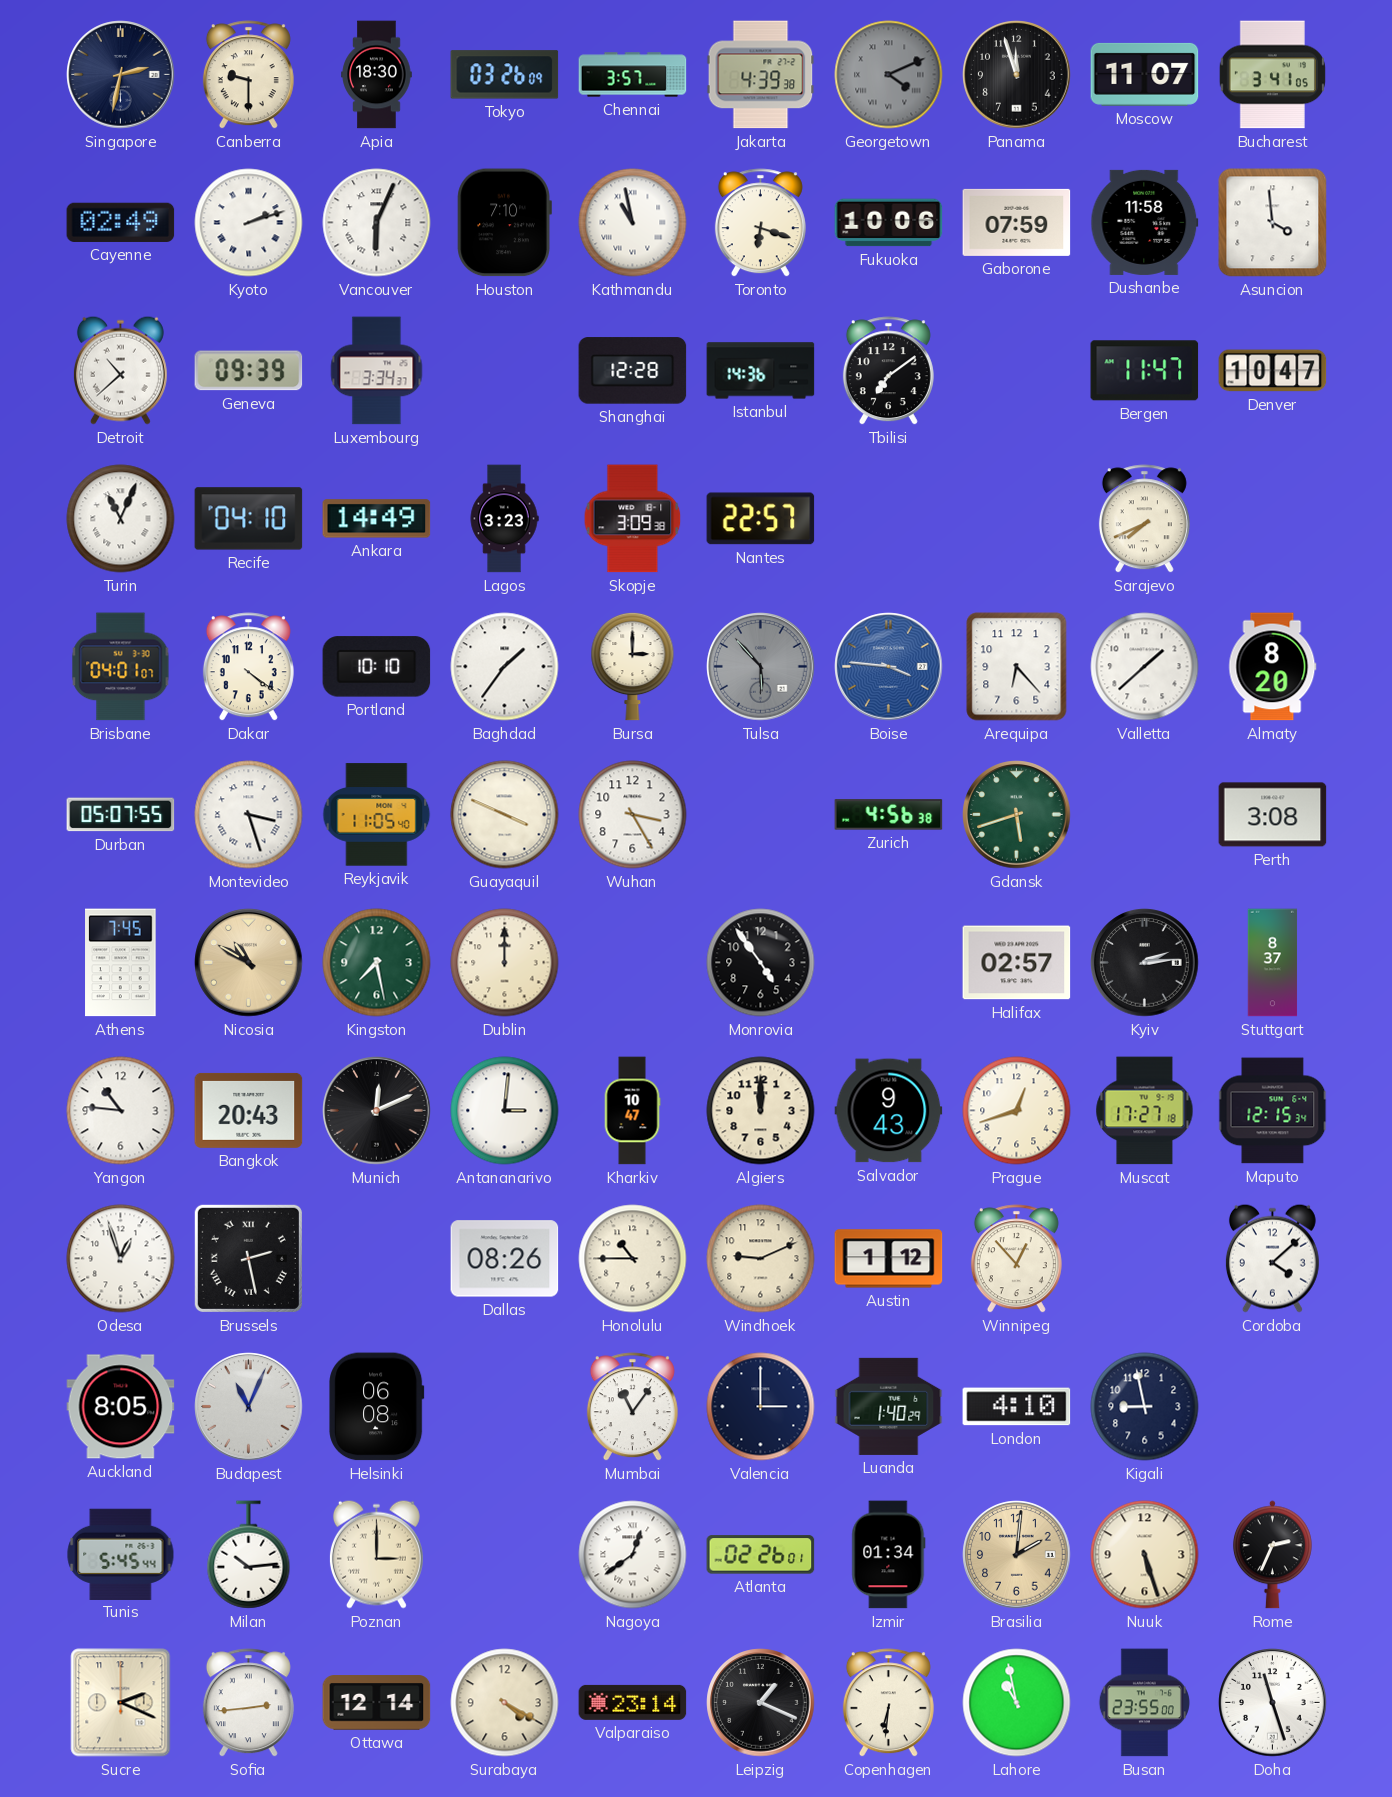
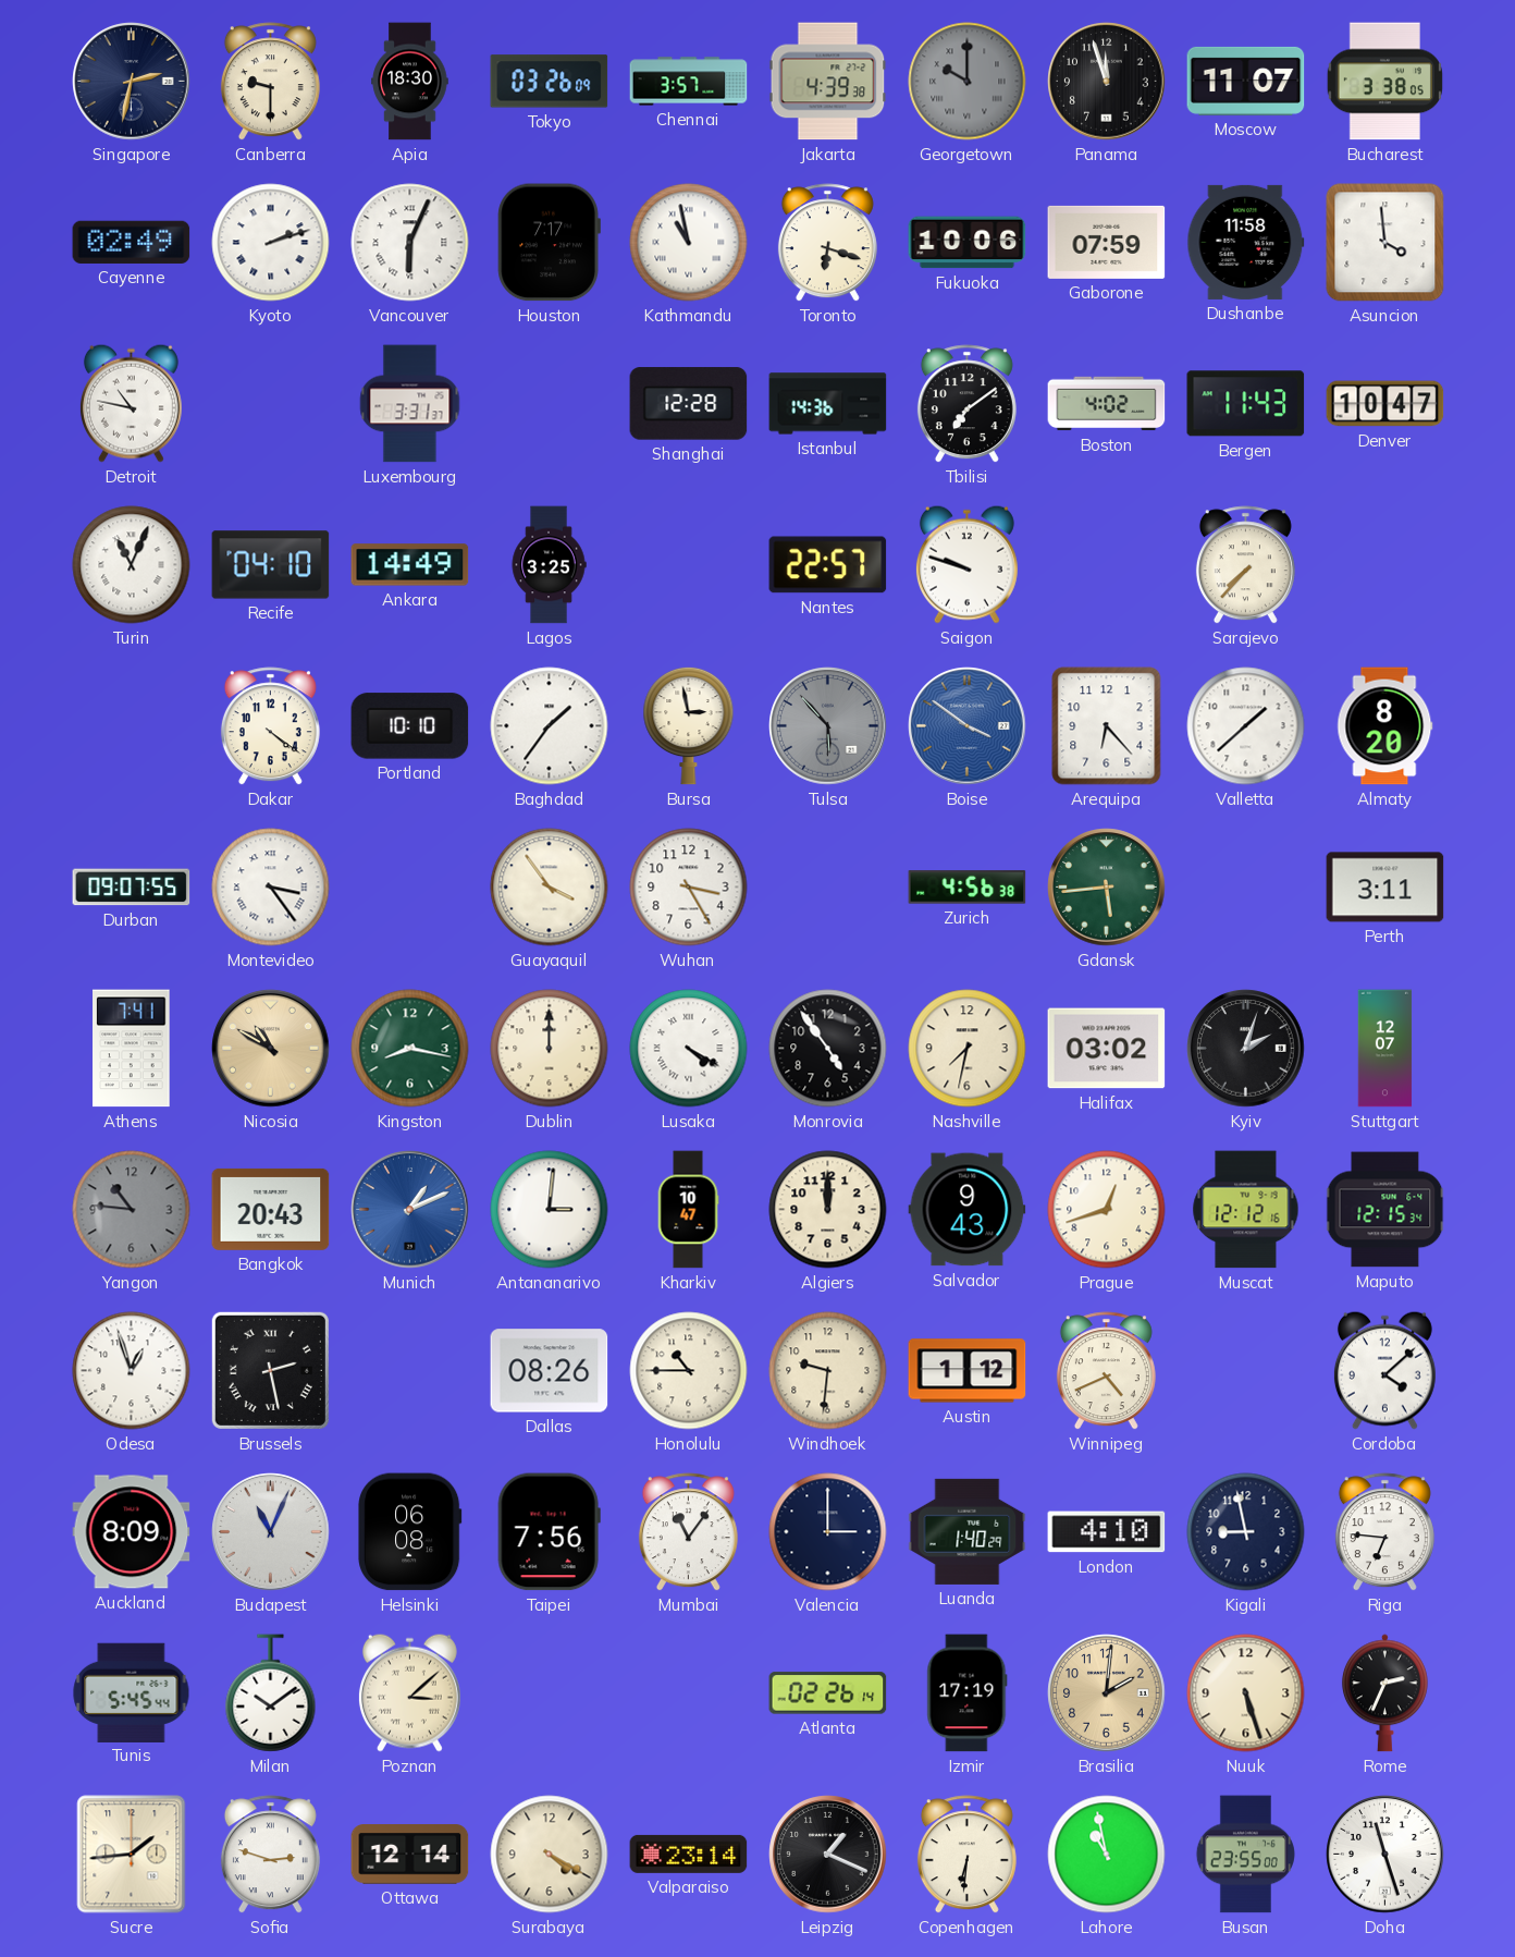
Georgetown: 4:11 -> 10:00 (968, 82)
Bucharest: 3:41 -> 3:38 (1384, 82)
Houston: 7:10 -> 7:17 (549, 243)
Detroit: 10:38 -> 10:47 (131, 403)
Geneva: 09:39 -> none (249, 371)
Luxembourg: 3:34 -> 3:31 (410, 404)
Boston: none -> 4:02 (1107, 404)
Bergen: 11:47 -> 11:43 (1246, 404)
Lagos: 3:23 -> 3:25 (549, 565)
Skopje: 3:09 -> none (633, 519)
Saigon: none -> 9:48 (966, 564)
Sarajevo: 7:41 -> 7:37 (1245, 565)
Brisbane: 04:01 -> none (121, 667)
Bursa: 3:00 -> 2:58 (689, 725)
Boise: 3:46 -> 3:51 (968, 726)
Durban: 05:07 -> 09:07 (132, 888)
Montevideo: 3:27 -> 3:24 (271, 888)
Reykjavik: 11:05 -> none (377, 815)
Guayaquil: 3:49 -> 3:54 (550, 888)
Gdansk: 5:42 -> 5:44 (1107, 888)
Perth: 3:08 -> 3:11 (1385, 888)
Athens: 7:45 -> 7:41 (132, 1049)
Kingston: 7:28 -> 8:17 (410, 1049)
Lusaka: none -> 4:20 (689, 1049)
Nashville: none -> 7:32 (968, 1049)
Halifax: 02:57 -> 03:02 (1107, 1049)
Kyiv: 2:14 -> 2:03 (1246, 1049)
Stuttgart: 8:37 -> 12:07 (1385, 1049)
Yangon dial: white -> grey (132, 1210)
Munich: 12:11 -> 1:11 (410, 1210)
Munich dial: black -> blue (410, 1210)
Muscat: 17:27 -> 12:12 (1246, 1210)
Windhoek: 9:11 -> 9:31 (828, 1371)
Winnipeg: 12:53 -> 4:41 (1106, 1371)
Auckland: 8:05 -> 8:09 (132, 1532)
Taipei: none -> 7:56 (549, 1532)
Riga: none -> 6:46 (1384, 1532)
Milan: 10:14 -> 10:09 (271, 1693)
Poznan: 3:00 -> 3:08 (409, 1692)
Nagoya: 12:39 -> none (633, 1555)
Atlanta: 02:26:01 -> 02:26:14 (828, 1693)
Izmir: 01:34 -> 17:19 (968, 1693)
Sucre: 2:19 -> 1:44 (132, 1855)
Sofia: 2:44 -> 2:48 (270, 1855)
